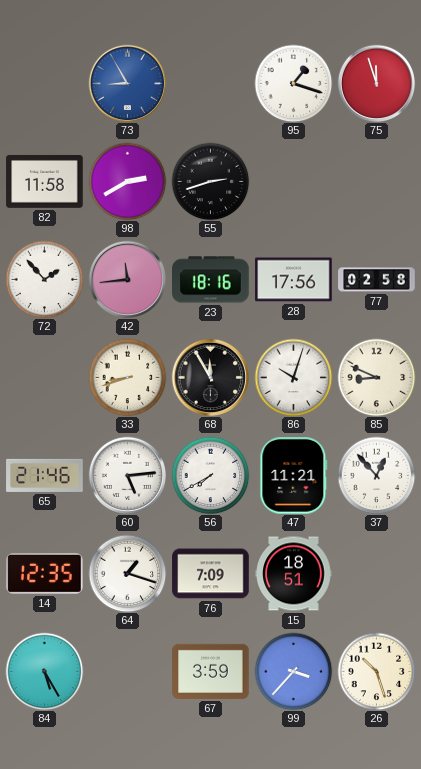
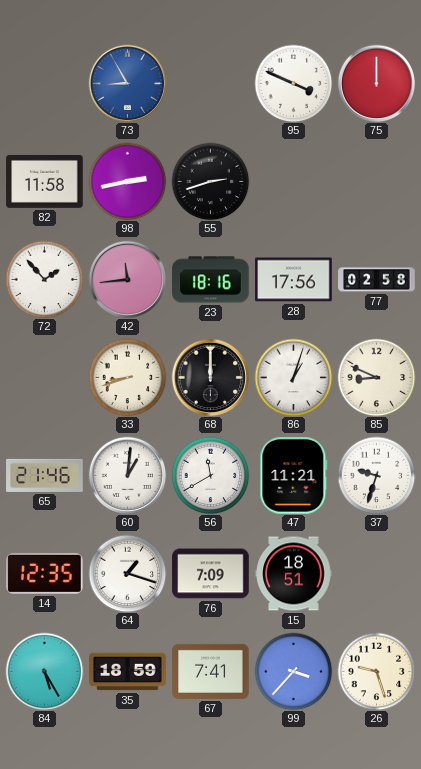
95: 1:18 -> 3:49 (293, 83)
75: 11:57 -> 12:00 (376, 83)
98: 2:40 -> 2:43 (127, 181)
68: 11:55 -> 12:00 (210, 377)
86: 10:03 -> 1:03 (293, 377)
60: 5:14 -> 1:01 (127, 475)
56: 7:40 -> 11:40 (210, 475)
37: 12:53 -> 9:33 (376, 475)
35: none -> 18:59 (128, 672)
67: 3:59 -> 7:41 (211, 671)
26: 10:27 -> 9:27 (376, 671)
